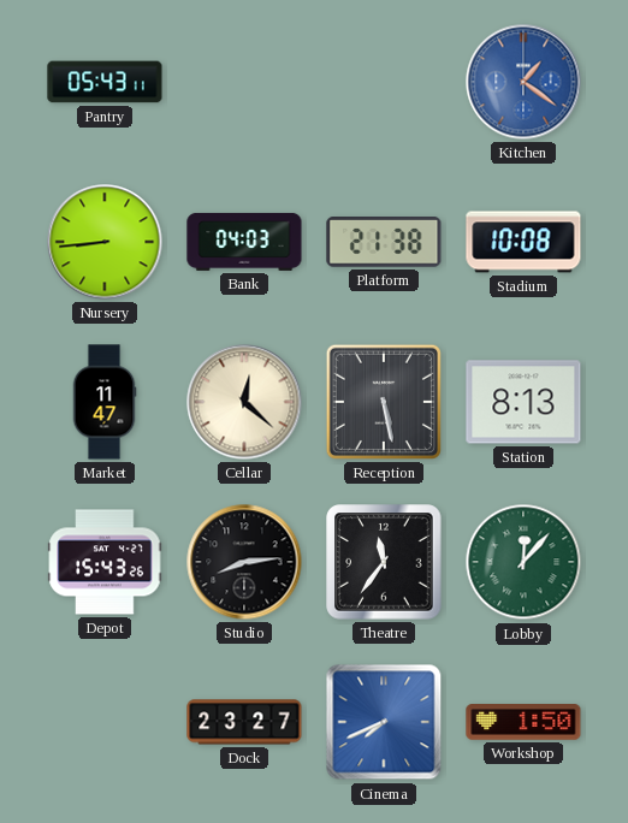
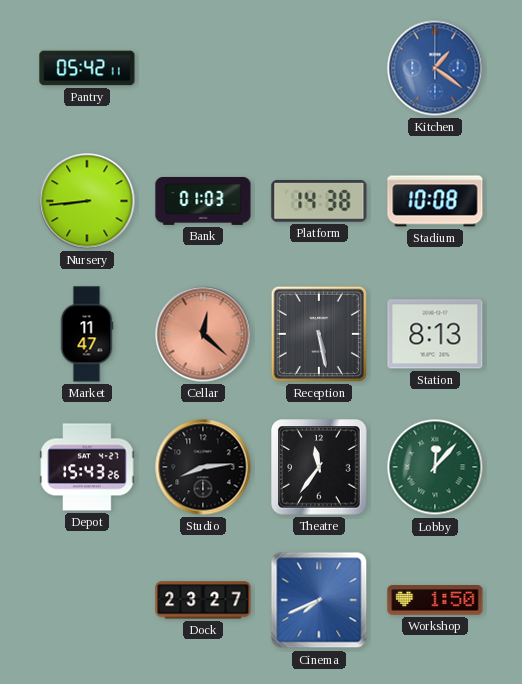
Pantry: 05:43 -> 05:42 (87, 68)
Bank: 04:03 -> 01:03 (203, 201)
Platform: 21:38 -> 14:38 (319, 202)
Cellar dial: cream -> salmon (203, 334)
